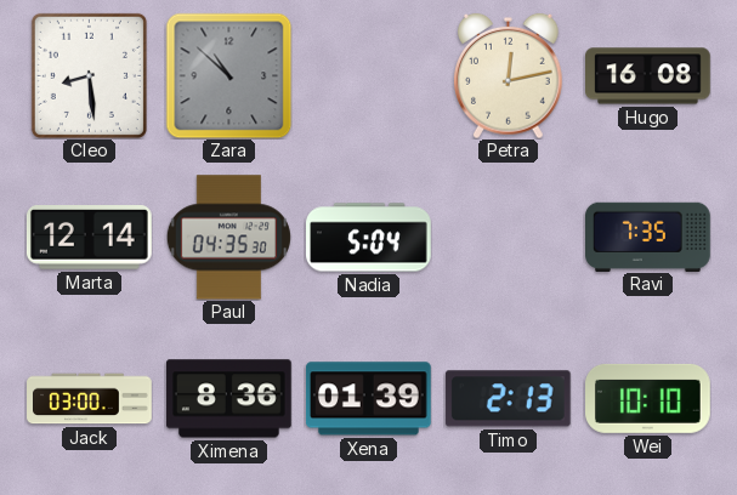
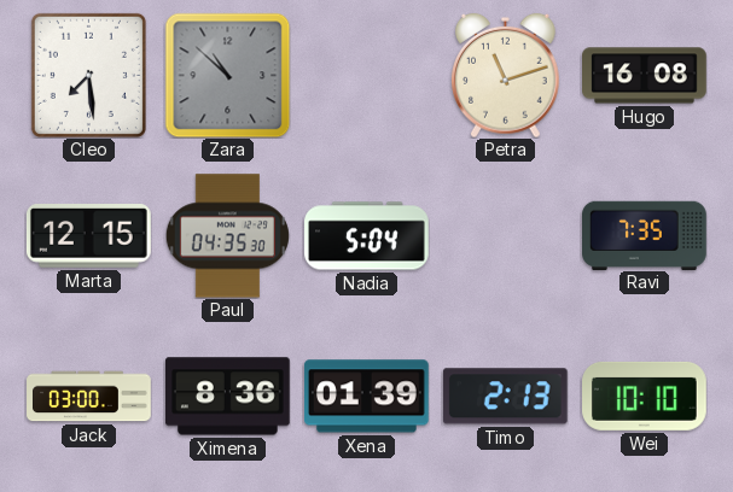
Cleo: 8:29 -> 7:29 (88, 75)
Petra: 12:13 -> 11:12 (506, 75)
Marta: 12:14 -> 12:15 (88, 236)
